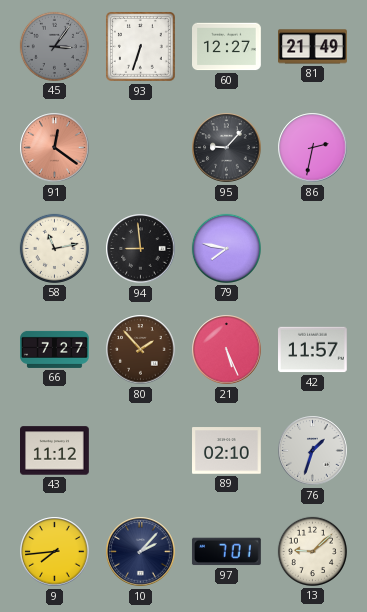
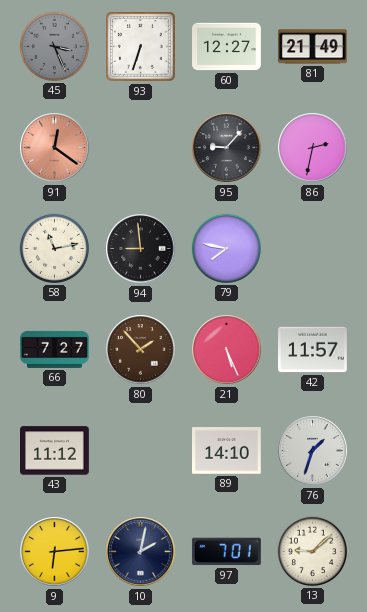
45: 3:06 -> 3:26 (54, 46)
89: 02:10 -> 14:10 (227, 451)
9: 7:44 -> 6:14 (55, 552)
10: 2:07 -> 2:02 (141, 552)
